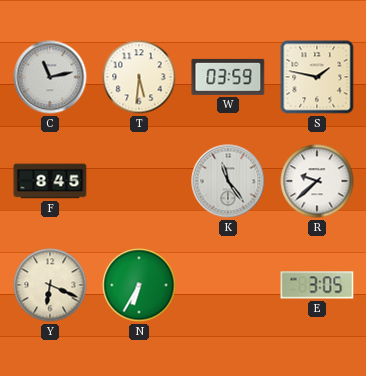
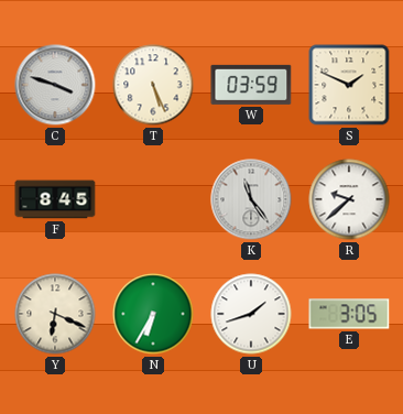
C: 11:13 -> 3:48 (55, 85)
T: 5:31 -> 5:26 (153, 85)
S: 1:47 -> 1:49 (349, 85)
U: none -> 1:42 (251, 314)
